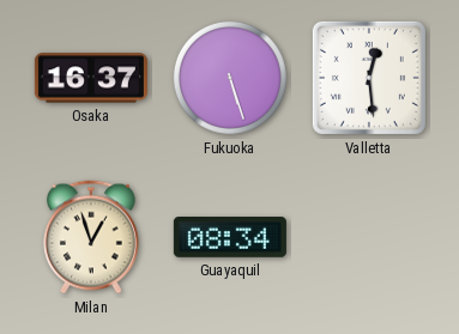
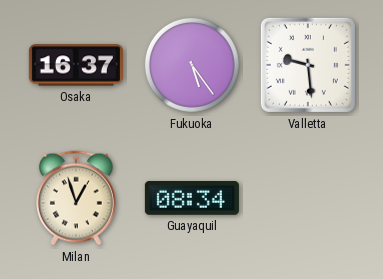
Fukuoka: 5:27 -> 5:24 (192, 65)
Valletta: 12:29 -> 9:29 (308, 65)
